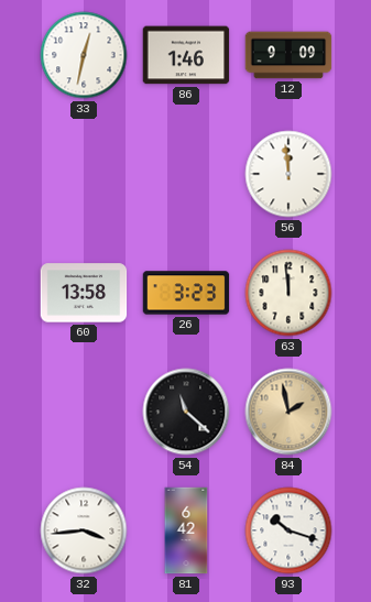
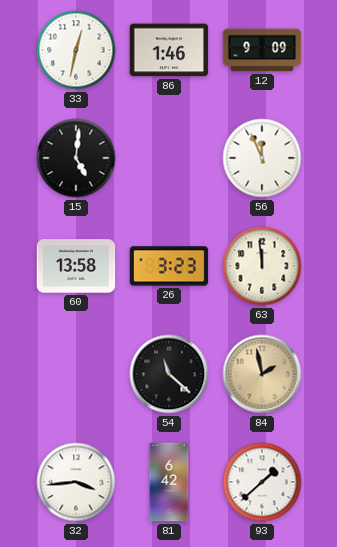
15: none -> 5:01 (76, 158)
56: 11:59 -> 11:56 (262, 158)
93: 10:18 -> 1:38 (262, 482)
